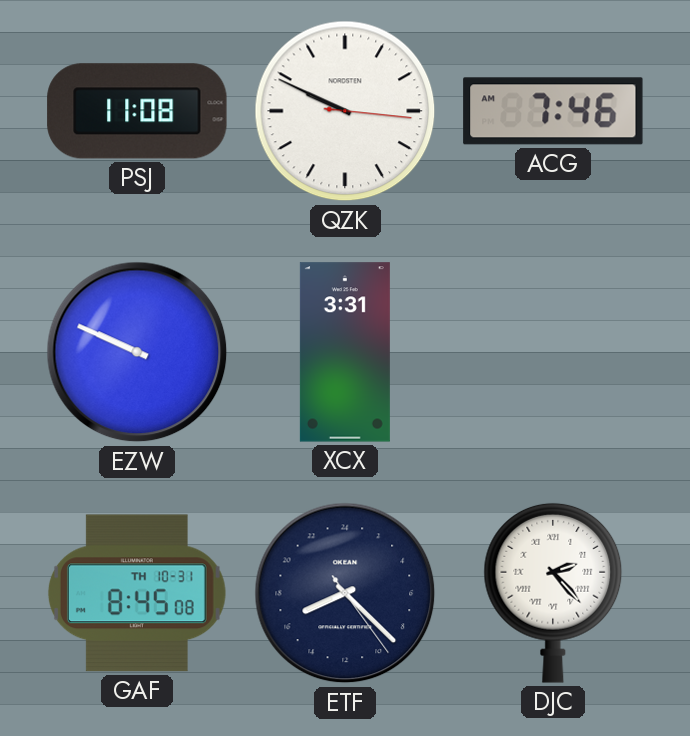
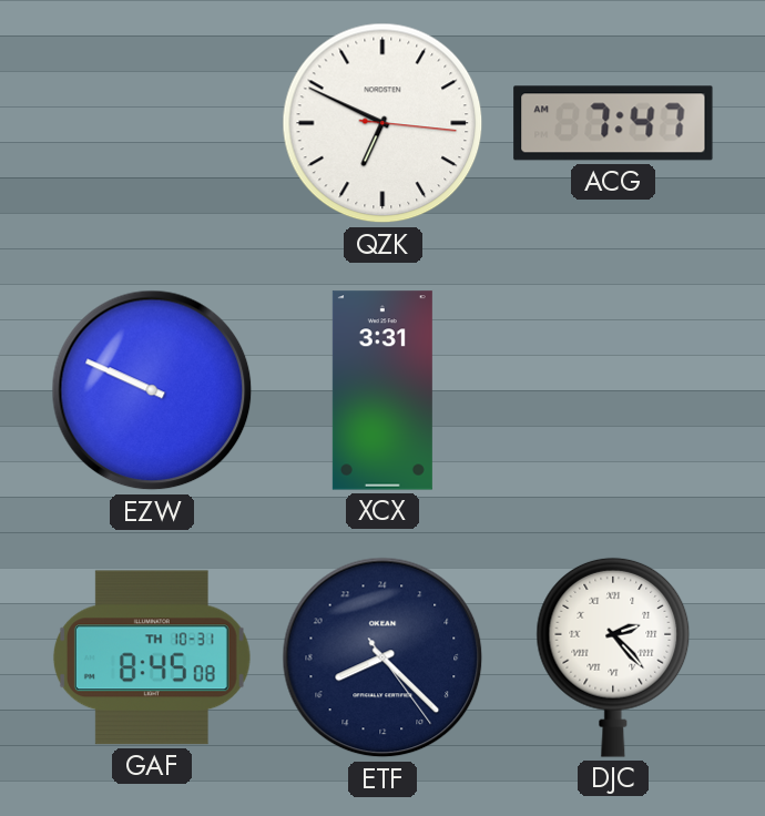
PSJ: 11:08 -> none (137, 111)
QZK: 9:49 -> 6:49 (382, 123)
ACG: 7:46 -> 7:47 (613, 123)
